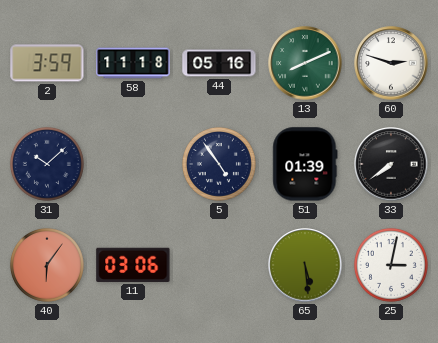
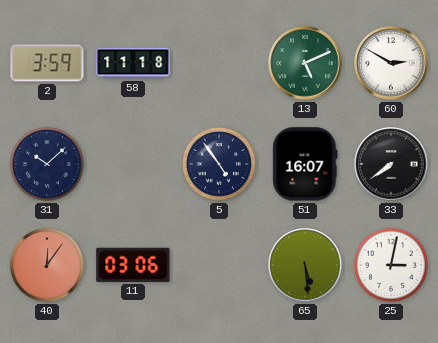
44: 05:16 -> none (219, 63)
13: 8:11 -> 5:11 (305, 63)
60: 2:48 -> 2:50 (391, 63)
51: 01:39 -> 16:07 (305, 164)
40: 6:06 -> 12:06 (47, 265)
